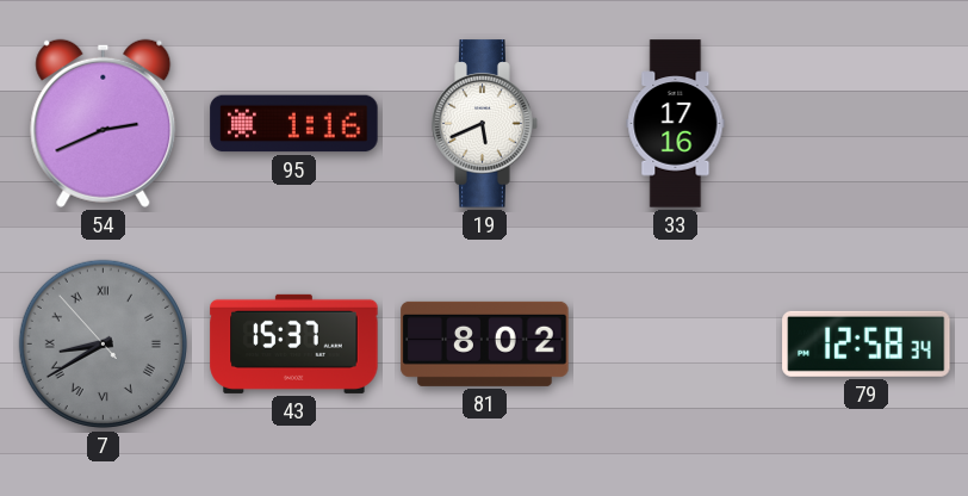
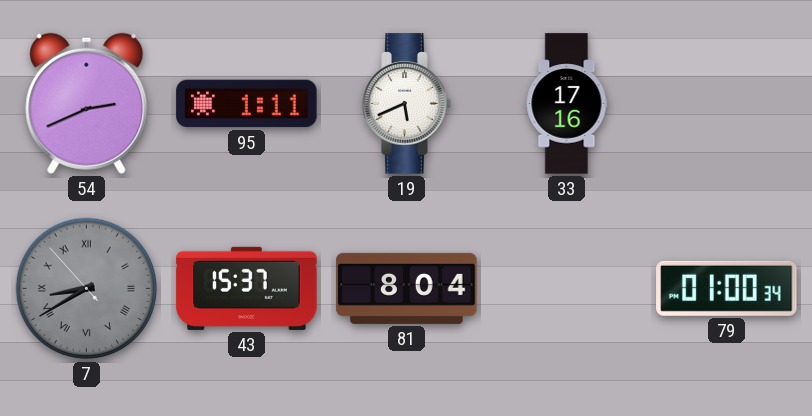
95: 1:16 -> 1:11 (247, 104)
81: 8:02 -> 8:04 (407, 288)
79: 12:58 -> 01:00 (727, 288)
